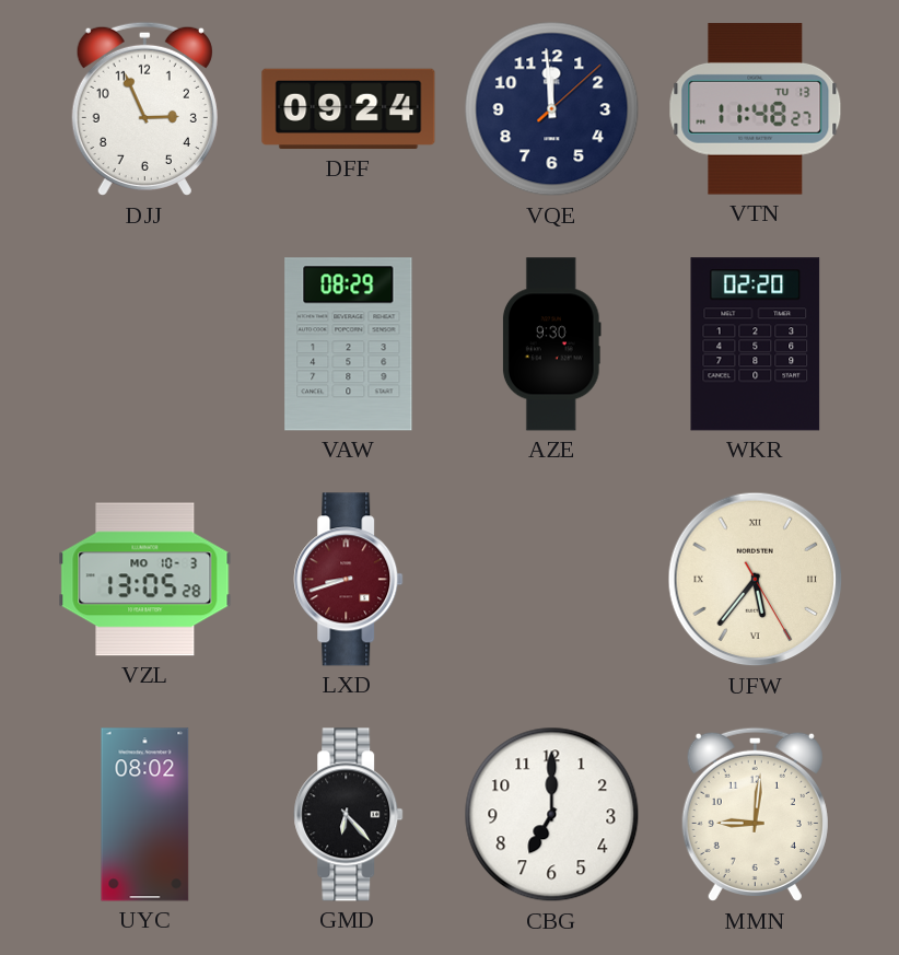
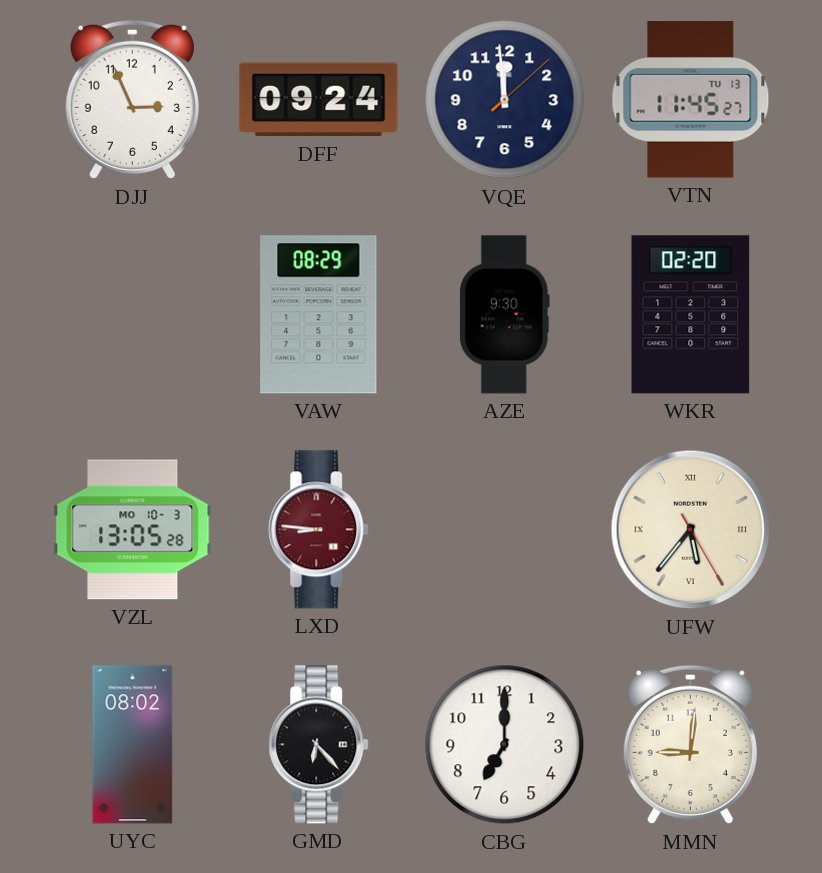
VTN: 11:48 -> 11:45 (691, 100)
LXD: 8:42 -> 8:46 (319, 530)
